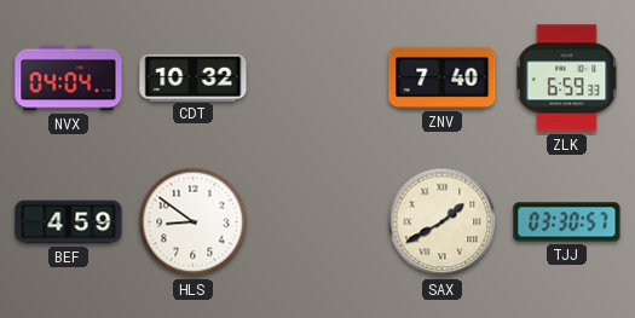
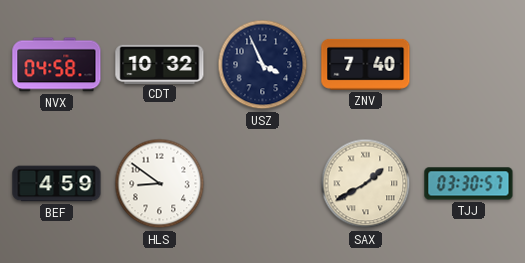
NVX: 04:04 -> 04:58 (57, 65)
USZ: none -> 3:56 (263, 65)
ZLK: 6:59 -> none (567, 79)
